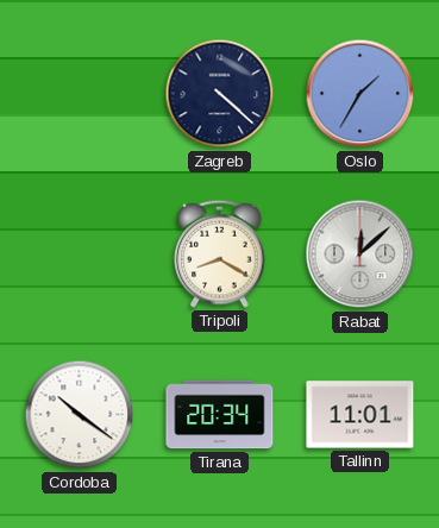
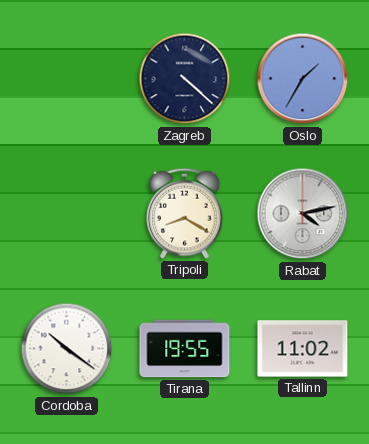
Rabat: 12:08 -> 4:13 (303, 214)
Tirana: 20:34 -> 19:55 (185, 349)
Tallinn: 11:01 -> 11:02 (303, 349)
